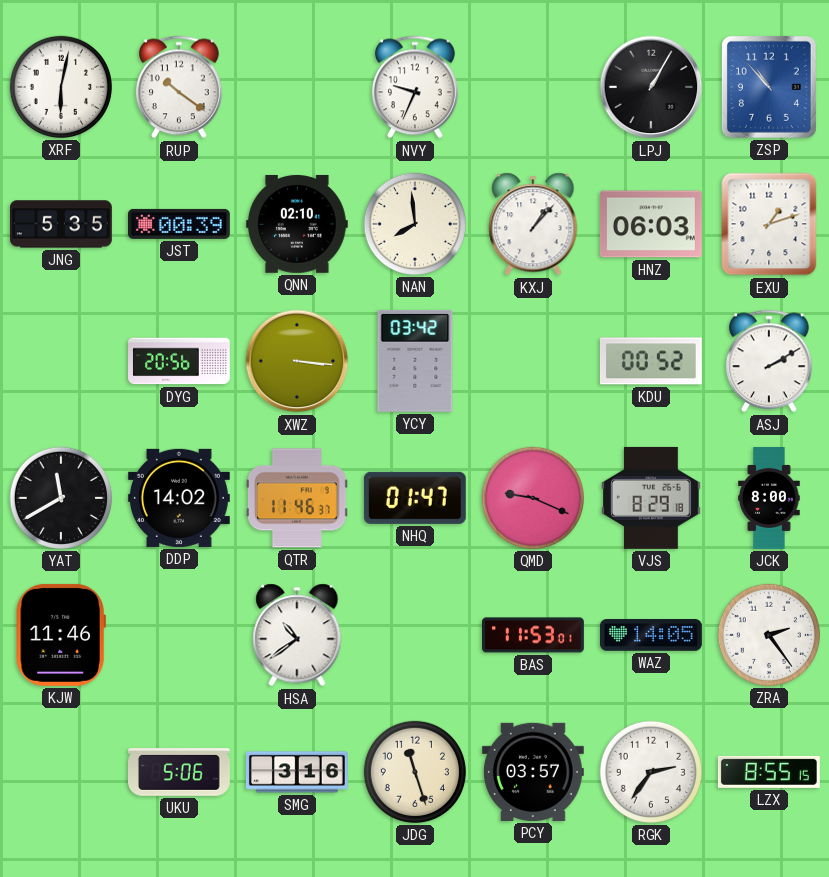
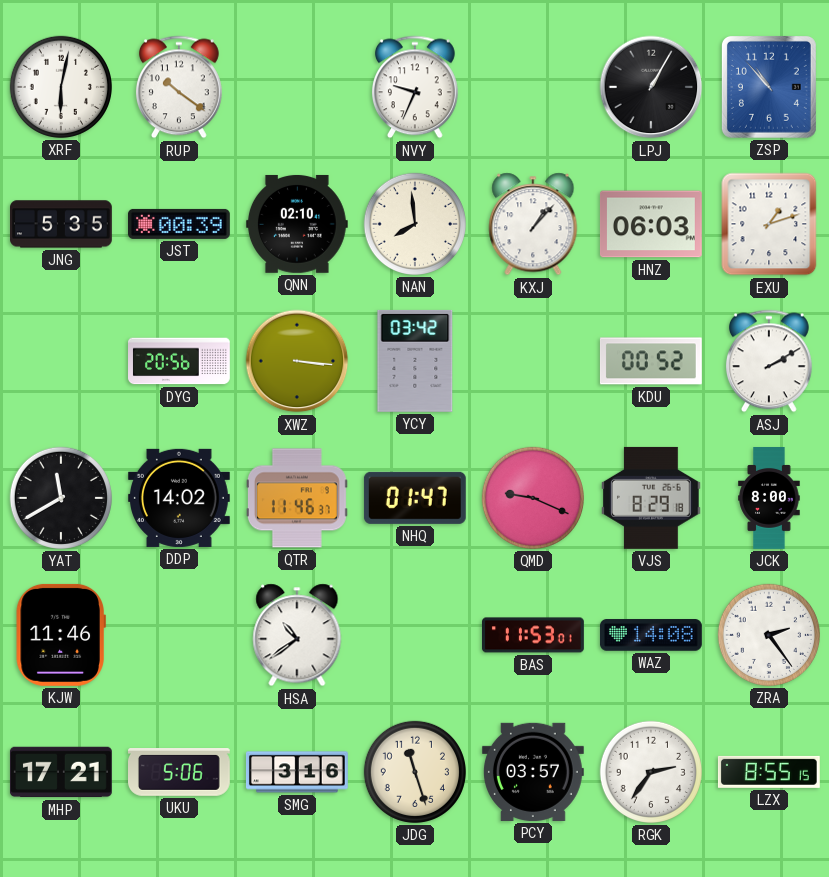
WAZ: 14:05 -> 14:08 (651, 635)
MHP: none -> 17:21 (61, 772)
